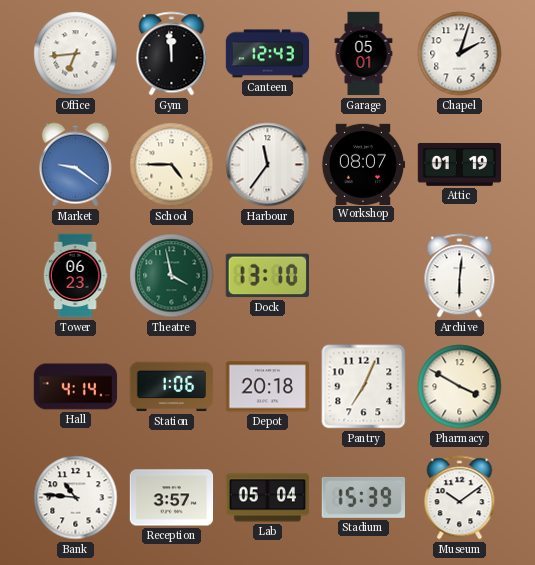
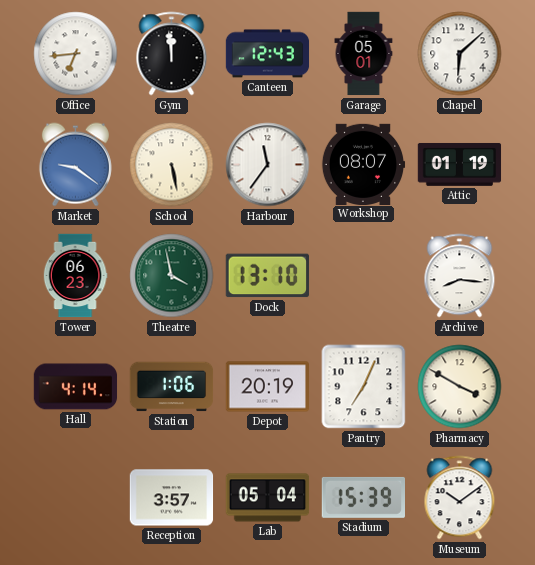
Chapel: 2:03 -> 6:08 (460, 54)
School: 4:45 -> 5:28 (172, 165)
Archive: 6:01 -> 8:16 (460, 276)
Depot: 20:18 -> 20:19 (268, 387)
Bank: 10:46 -> none (76, 498)
